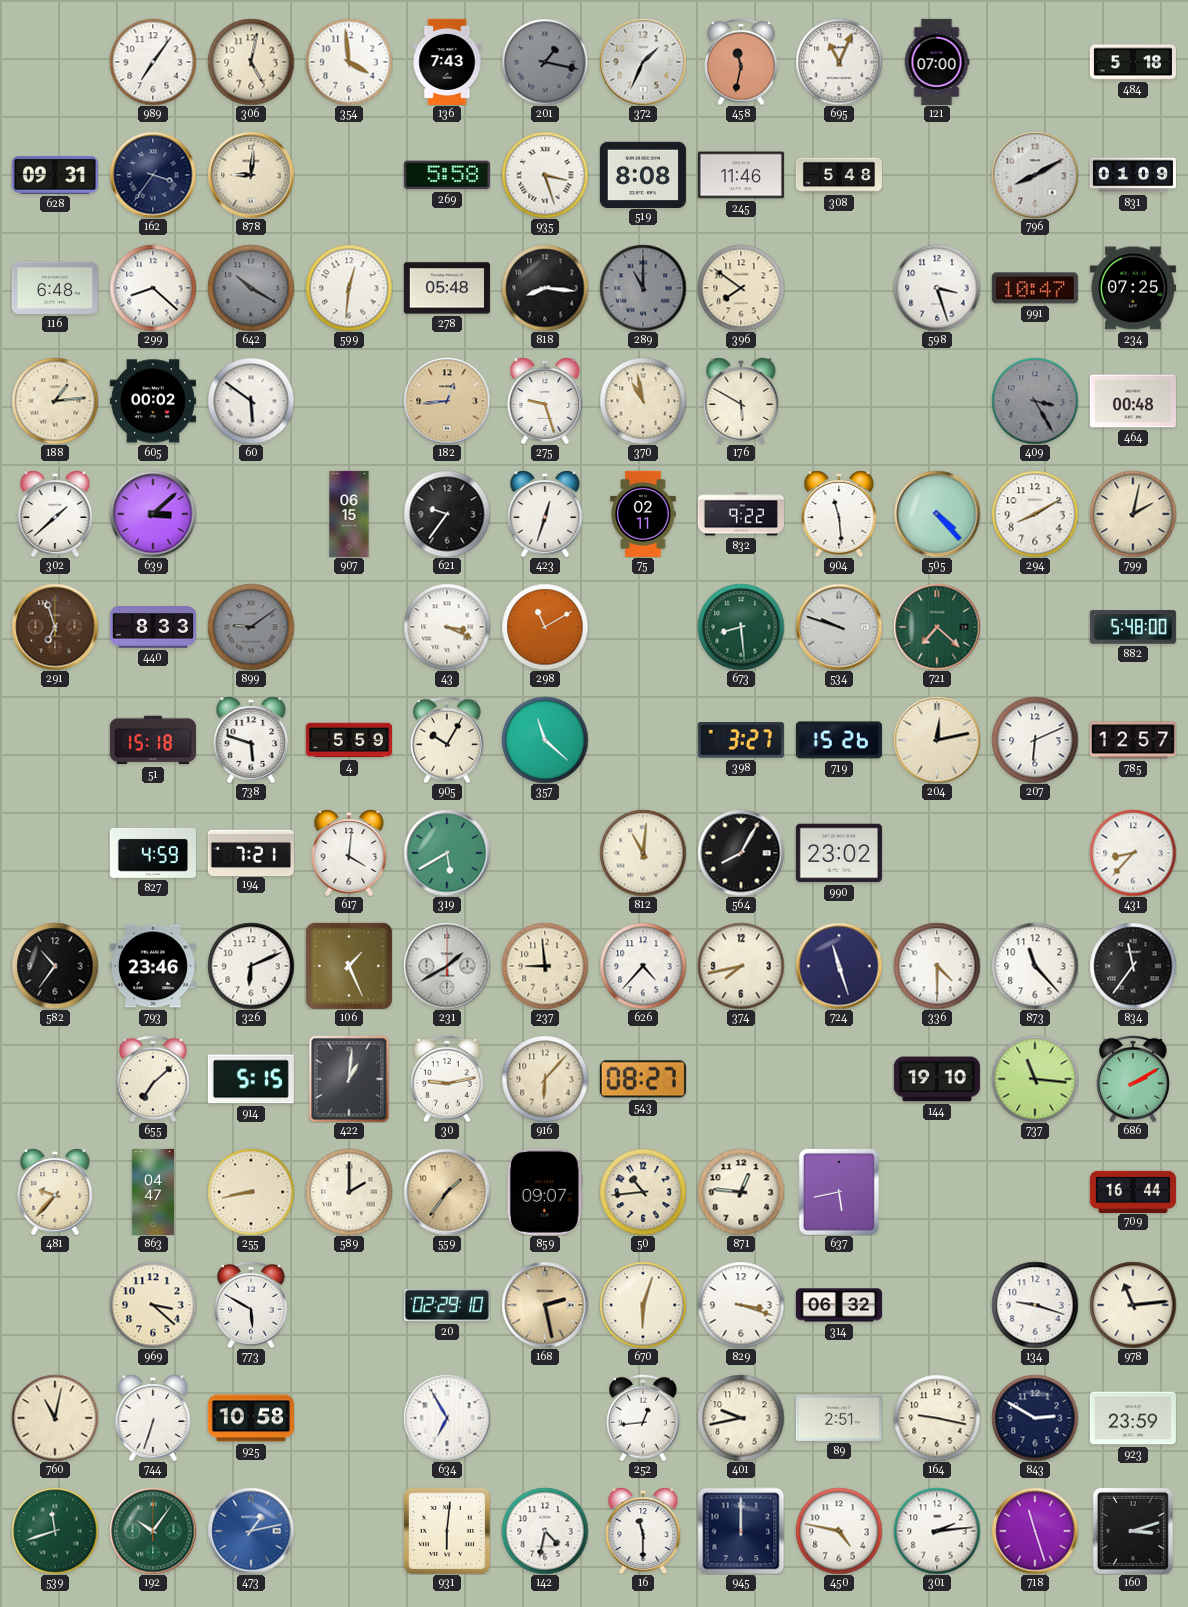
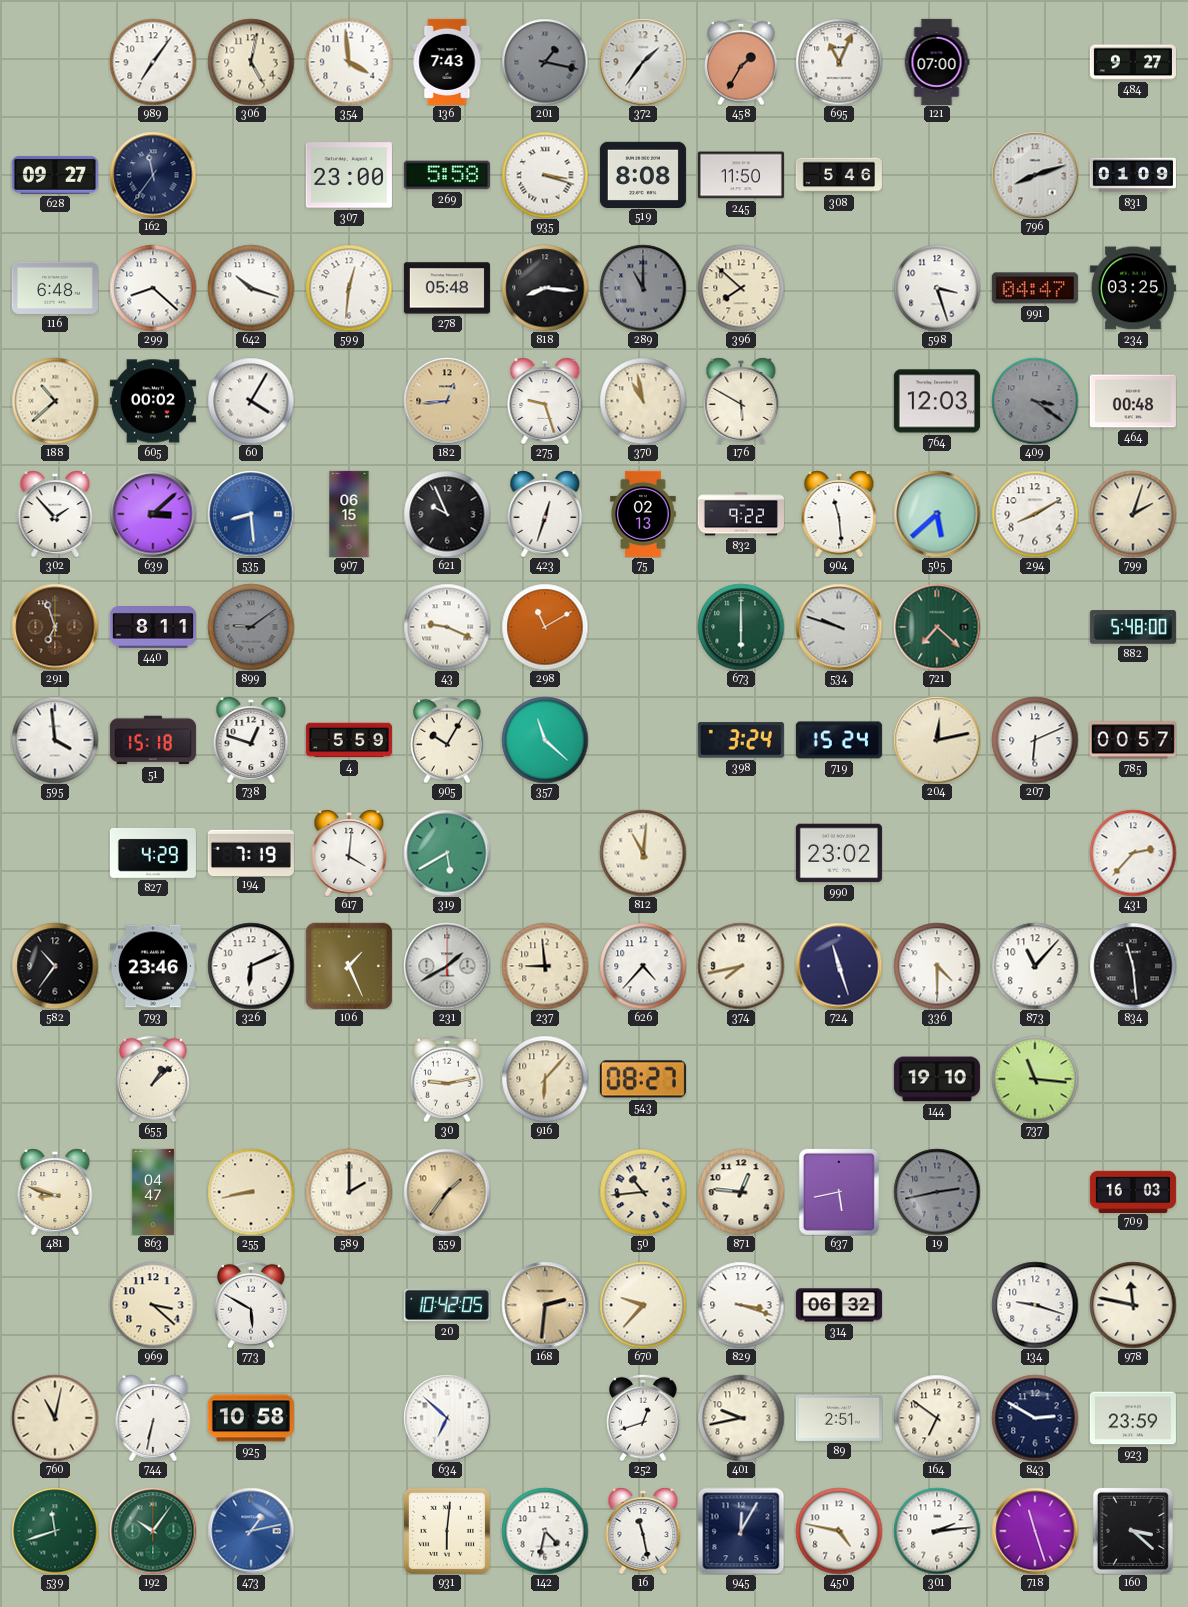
372: 1:34 -> 1:36 (643, 62)
458: 11:32 -> 1:35 (741, 62)
484: 5:18 -> 9:27 (1133, 62)
628: 09:31 -> 09:27 (55, 175)
162: 3:36 -> 11:36 (153, 175)
878: 9:01 -> none (251, 175)
307: none -> 23:00 (349, 175)
935: 3:27 -> 3:18 (545, 175)
245: 11:46 -> 11:50 (741, 175)
308: 5:48 -> 5:46 (839, 175)
796: 8:10 -> 8:12 (1035, 175)
642: 10:20 -> 10:18 (251, 288)
642 dial: grey -> white (251, 288)
396: 7:51 -> 7:52 (741, 288)
991: 10:47 -> 04:47 (1035, 288)
234: 07:25 -> 03:25 (1133, 288)
188: 1:14 -> 10:38 (55, 401)
60: 5:51 -> 4:05 (251, 401)
764: none -> 12:03 (937, 401)
409: 3:25 -> 3:21 (1035, 401)
302: 1:38 -> 1:53 (55, 514)
535: none -> 8:29 (251, 514)
621: 9:36 -> 9:56 (447, 514)
75: 02:11 -> 02:13 (643, 514)
505: 4:23 -> 5:38 (937, 514)
799: 2:02 -> 2:03 (1133, 514)
440: 8:33 -> 8:11 (153, 628)
43: 3:19 -> 9:19 (447, 627)
673: 8:29 -> 6:00 (741, 627)
595: none -> 3:59 (55, 740)
738: 5:48 -> 12:48 (251, 740)
398: 3:27 -> 3:24 (741, 740)
719: 15:26 -> 15:24 (839, 740)
785: 12:57 -> 00:57 (1133, 740)
827: 4:59 -> 4:29 (153, 853)
194: 7:21 -> 7:19 (251, 852)
564: 8:05 -> none (741, 853)
431: 8:37 -> 2:37 (1133, 853)
873: 11:23 -> 11:07 (1035, 966)
834: 11:36 -> 11:29 (1133, 966)
655: 7:08 -> 1:08 (153, 1079)
914: 5:15 -> none (251, 1079)
422: 1:01 -> none (349, 1079)
686: 2:10 -> none (1133, 1079)
481: 9:37 -> 8:48 (55, 1192)
859: 09:07 -> none (545, 1192)
19: none -> 2:43 (937, 1192)
709: 16:44 -> 16:03 (1133, 1191)
20: 02:29 -> 10:42 (447, 1305)
168: 2:28 -> 2:31 (545, 1305)
670: 6:03 -> 9:37 (643, 1305)
978: 11:14 -> 11:47 (1133, 1305)
744: 6:33 -> 6:32 (153, 1418)
634: 6:55 -> 6:52 (447, 1418)
252: 12:44 -> 12:42 (643, 1418)
164: 9:17 -> 6:51 (937, 1418)
16: 11:30 -> 11:28 (643, 1531)
945: 12:00 -> 12:05 (741, 1531)
160: 3:12 -> 3:22 (1133, 1531)
